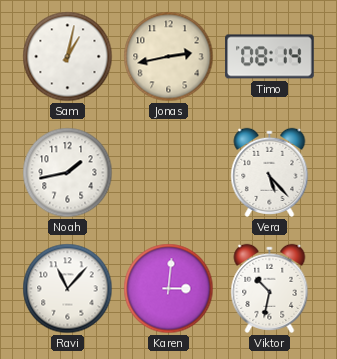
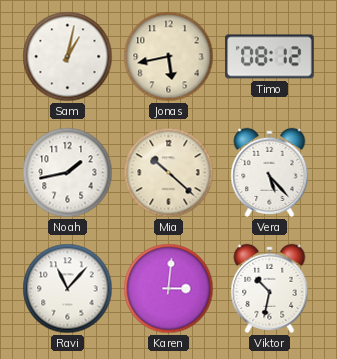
Jonas: 2:43 -> 5:43 (169, 57)
Timo: 08:14 -> 08:12 (270, 57)
Mia: none -> 10:22 (169, 173)
